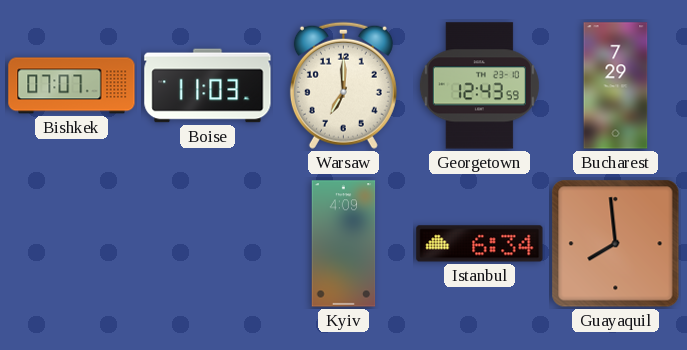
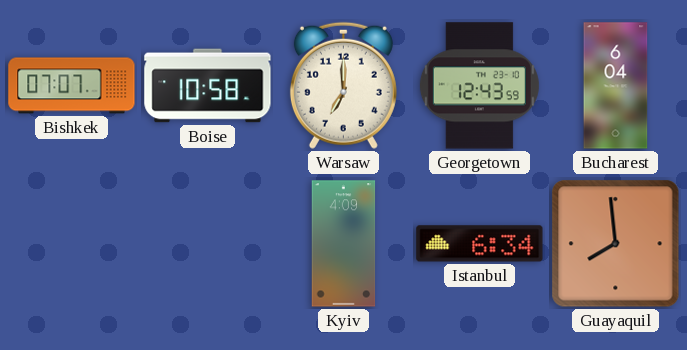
Boise: 11:03 -> 10:58 (208, 86)
Bucharest: 7:29 -> 6:04 (616, 86)
